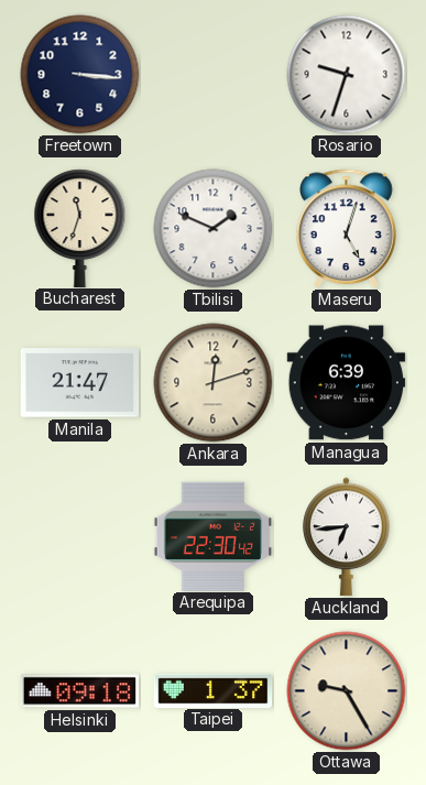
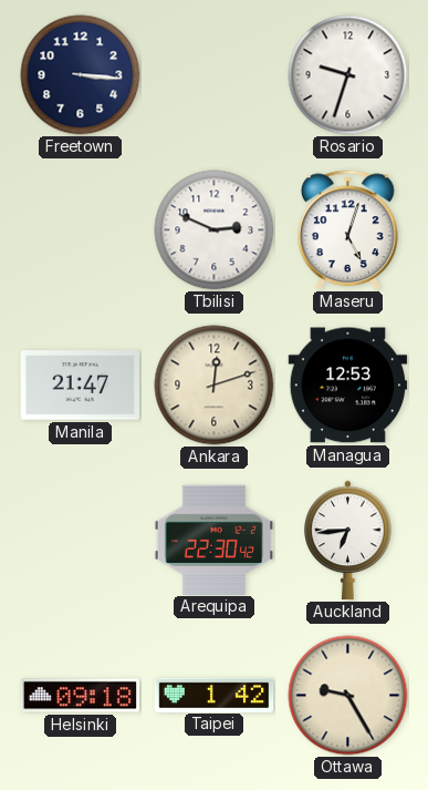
Bucharest: 11:33 -> none (80, 228)
Tbilisi: 1:49 -> 2:49 (215, 230)
Managua: 6:39 -> 12:53 (348, 386)
Taipei: 1:37 -> 1:42 (215, 695)
